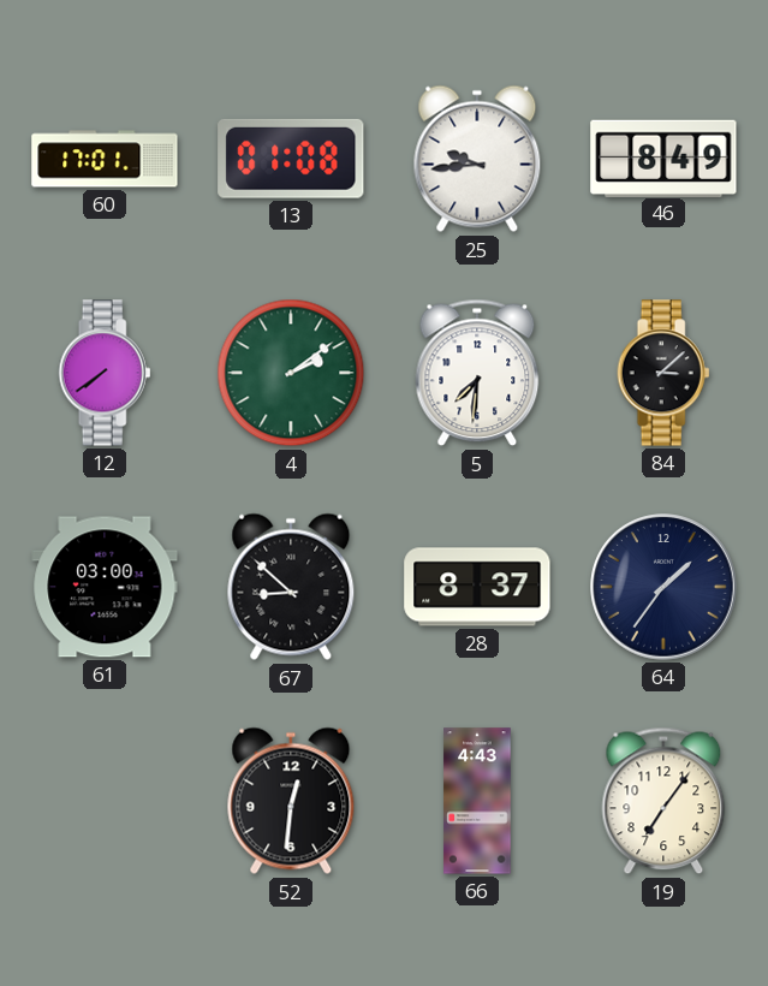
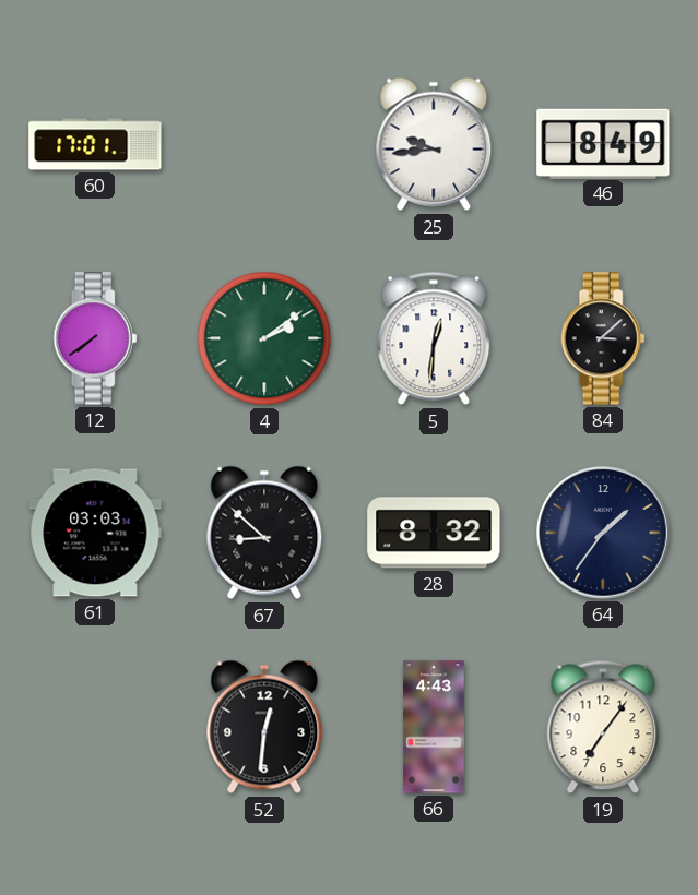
13: 01:08 -> none (291, 159)
5: 7:31 -> 12:31 (434, 338)
61: 03:00 -> 03:03 (95, 533)
28: 8:37 -> 8:32 (434, 533)
